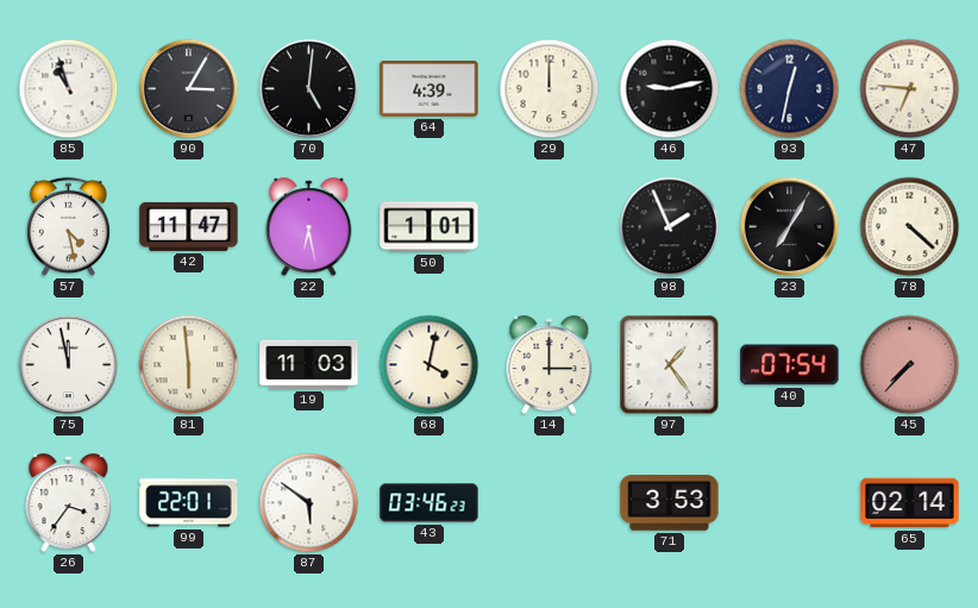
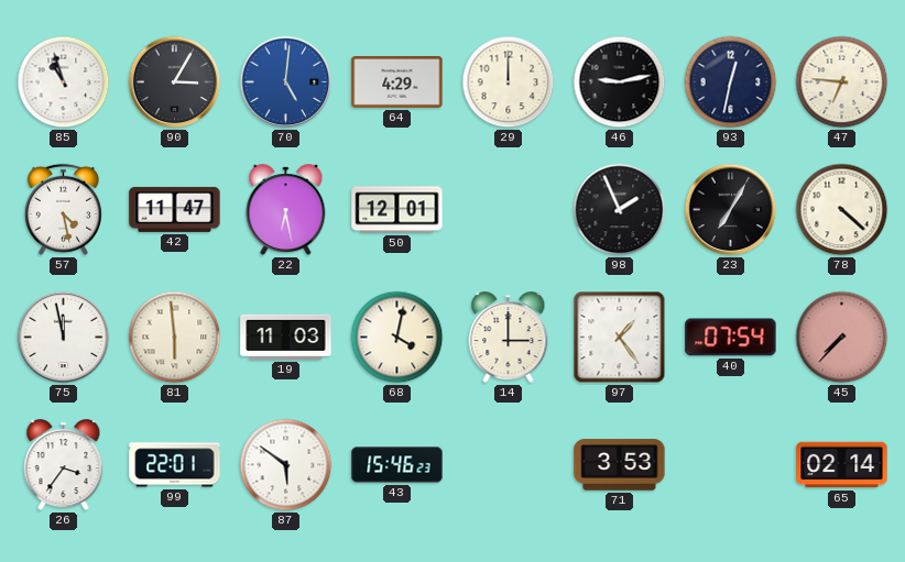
70 dial: black -> blue (286, 82)
64: 4:39 -> 4:29 (397, 82)
50: 1:01 -> 12:01 (397, 210)
43: 03:46 -> 15:46 (397, 465)
